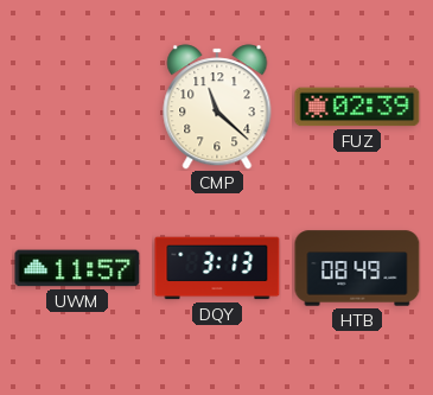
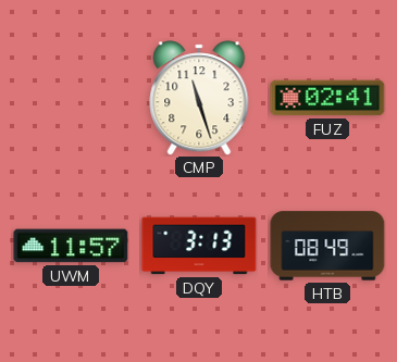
CMP: 11:22 -> 11:27 (199, 98)
FUZ: 02:39 -> 02:41 (327, 98)
